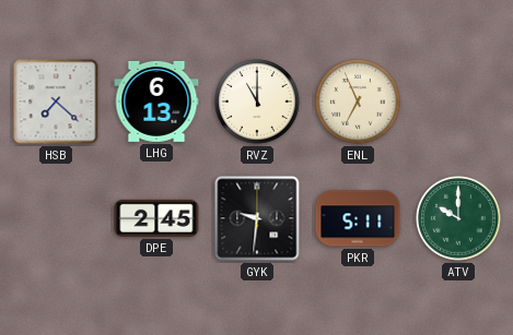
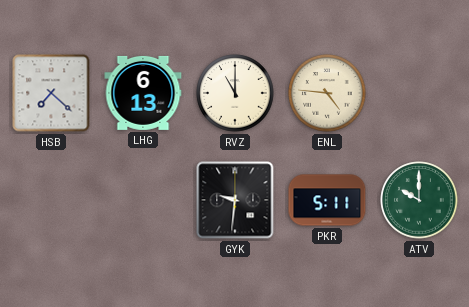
ENL: 6:56 -> 4:46 (327, 93)
DPE: 2:45 -> none (156, 218)
